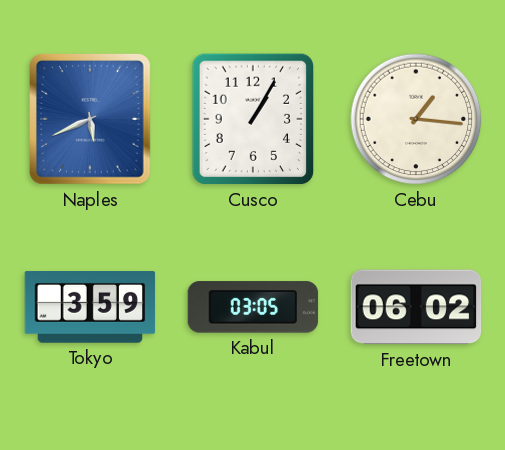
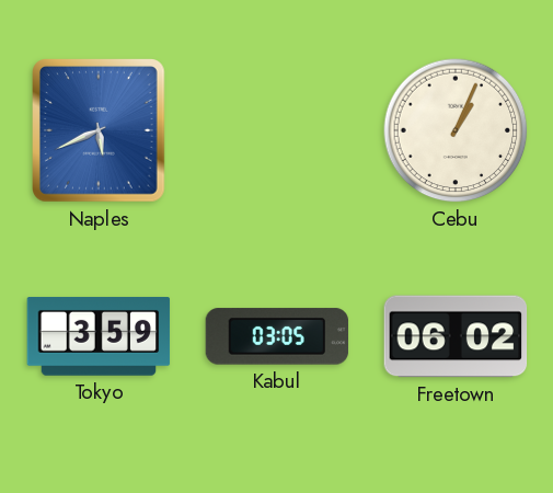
Cusco: 1:05 -> none (252, 119)
Cebu: 1:16 -> 1:04 (456, 130)
